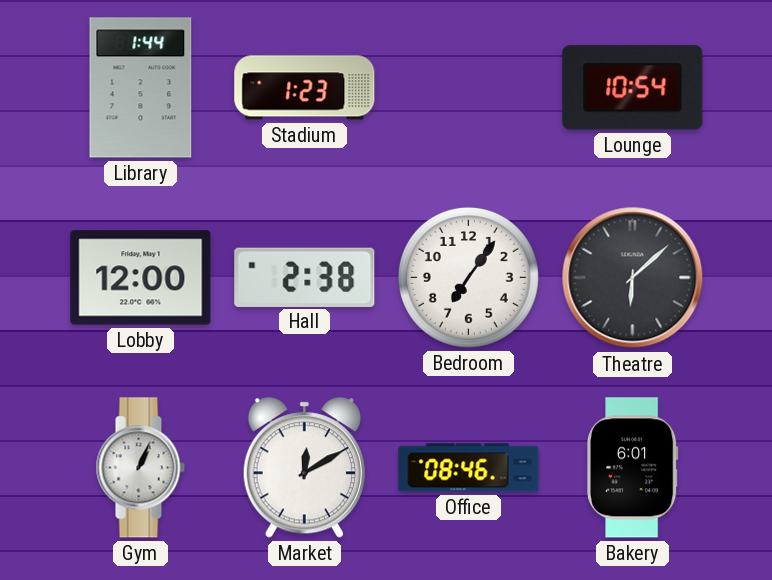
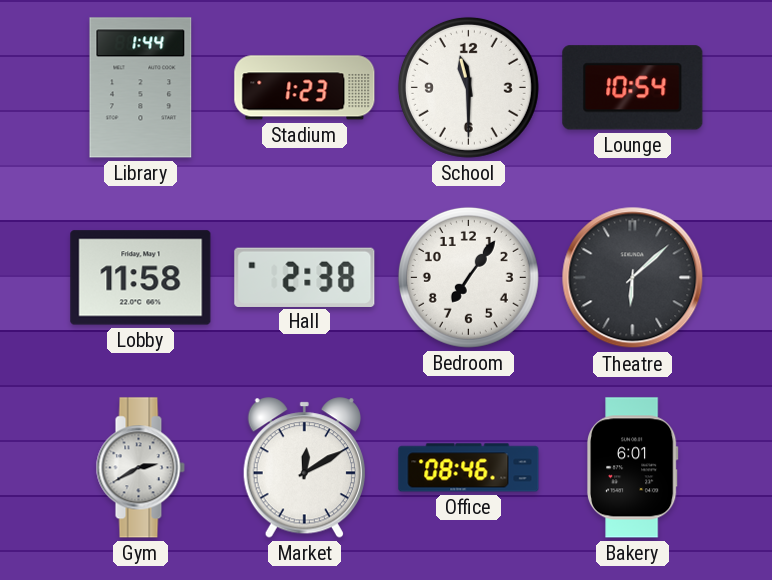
School: none -> 11:30 (468, 87)
Lobby: 12:00 -> 11:58 (141, 278)
Gym: 1:04 -> 2:40 (140, 468)
